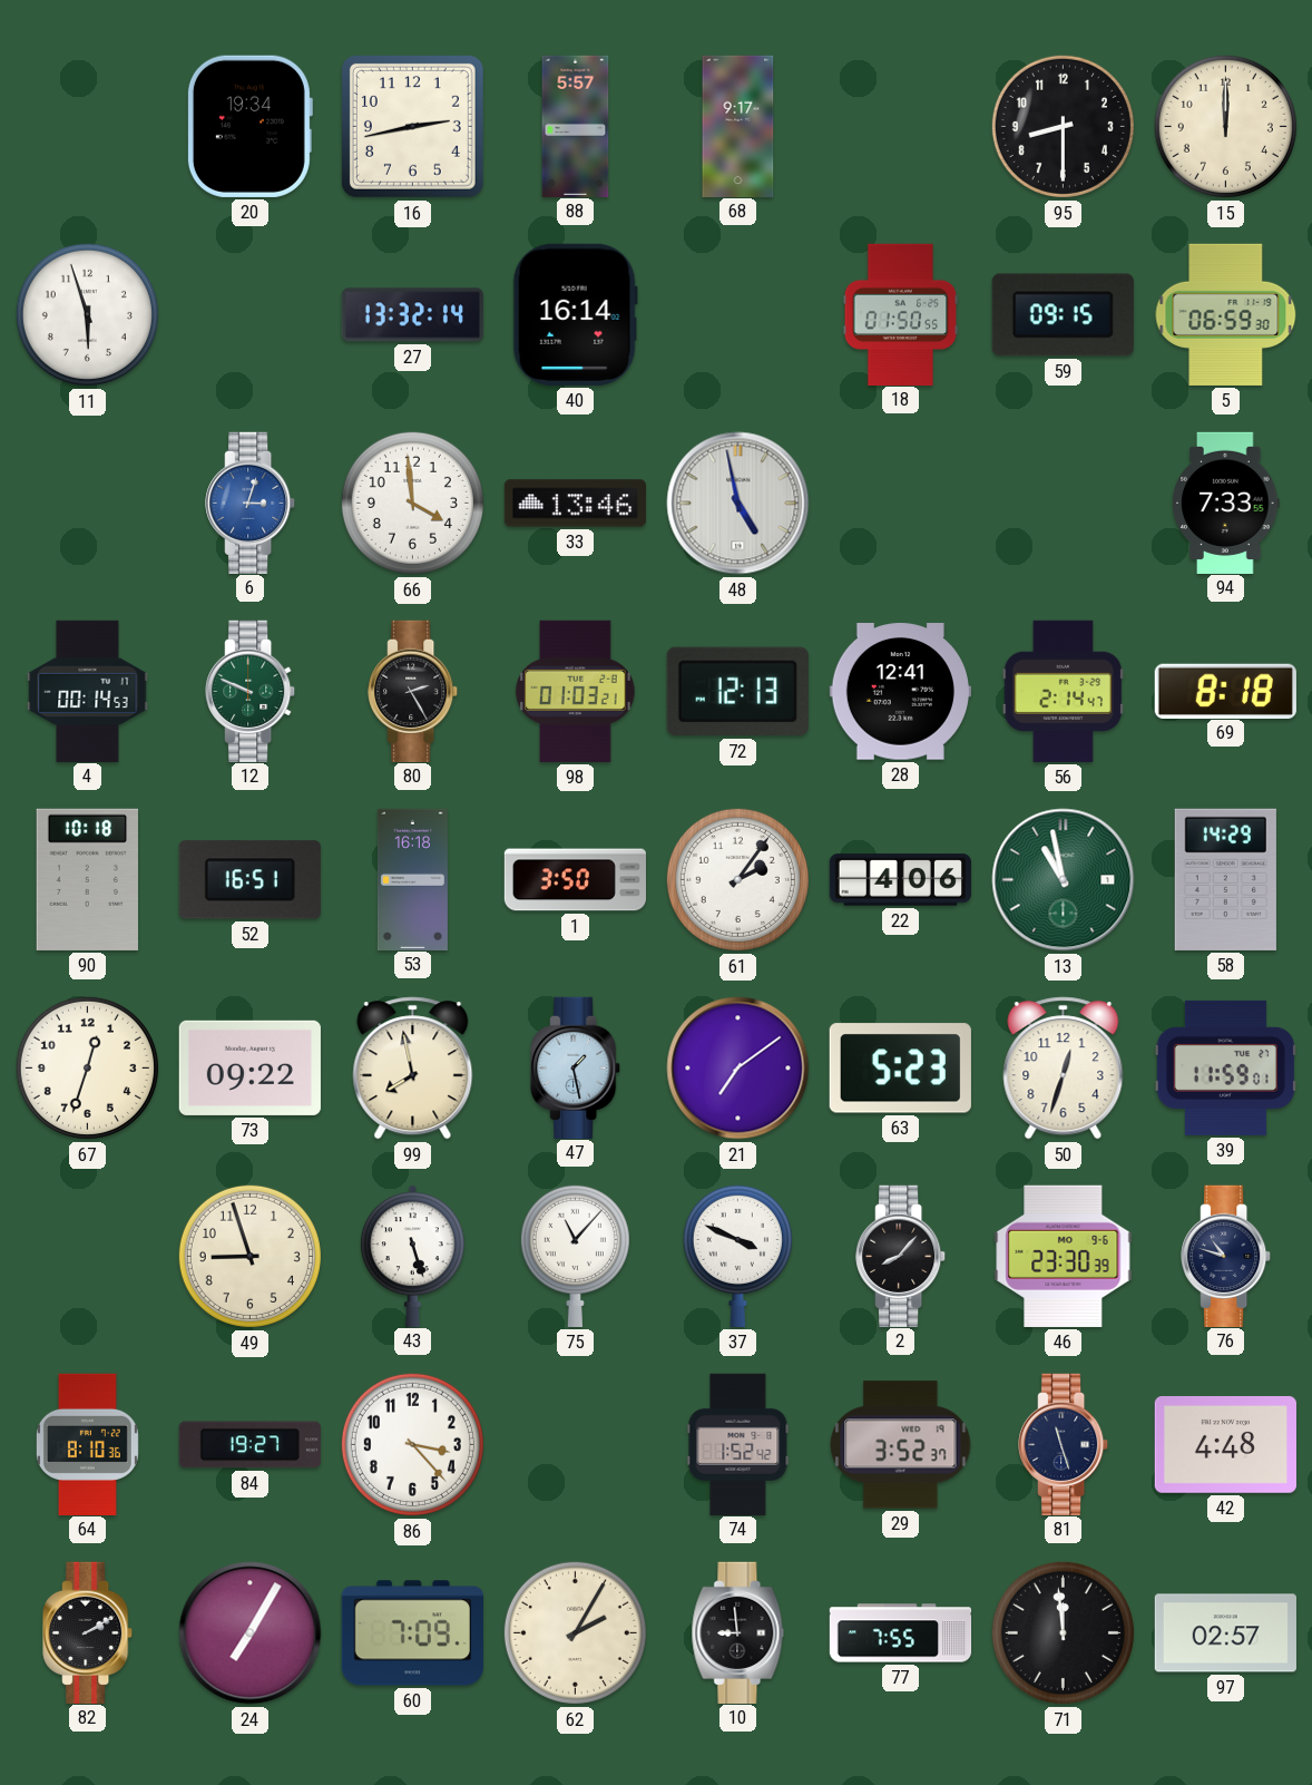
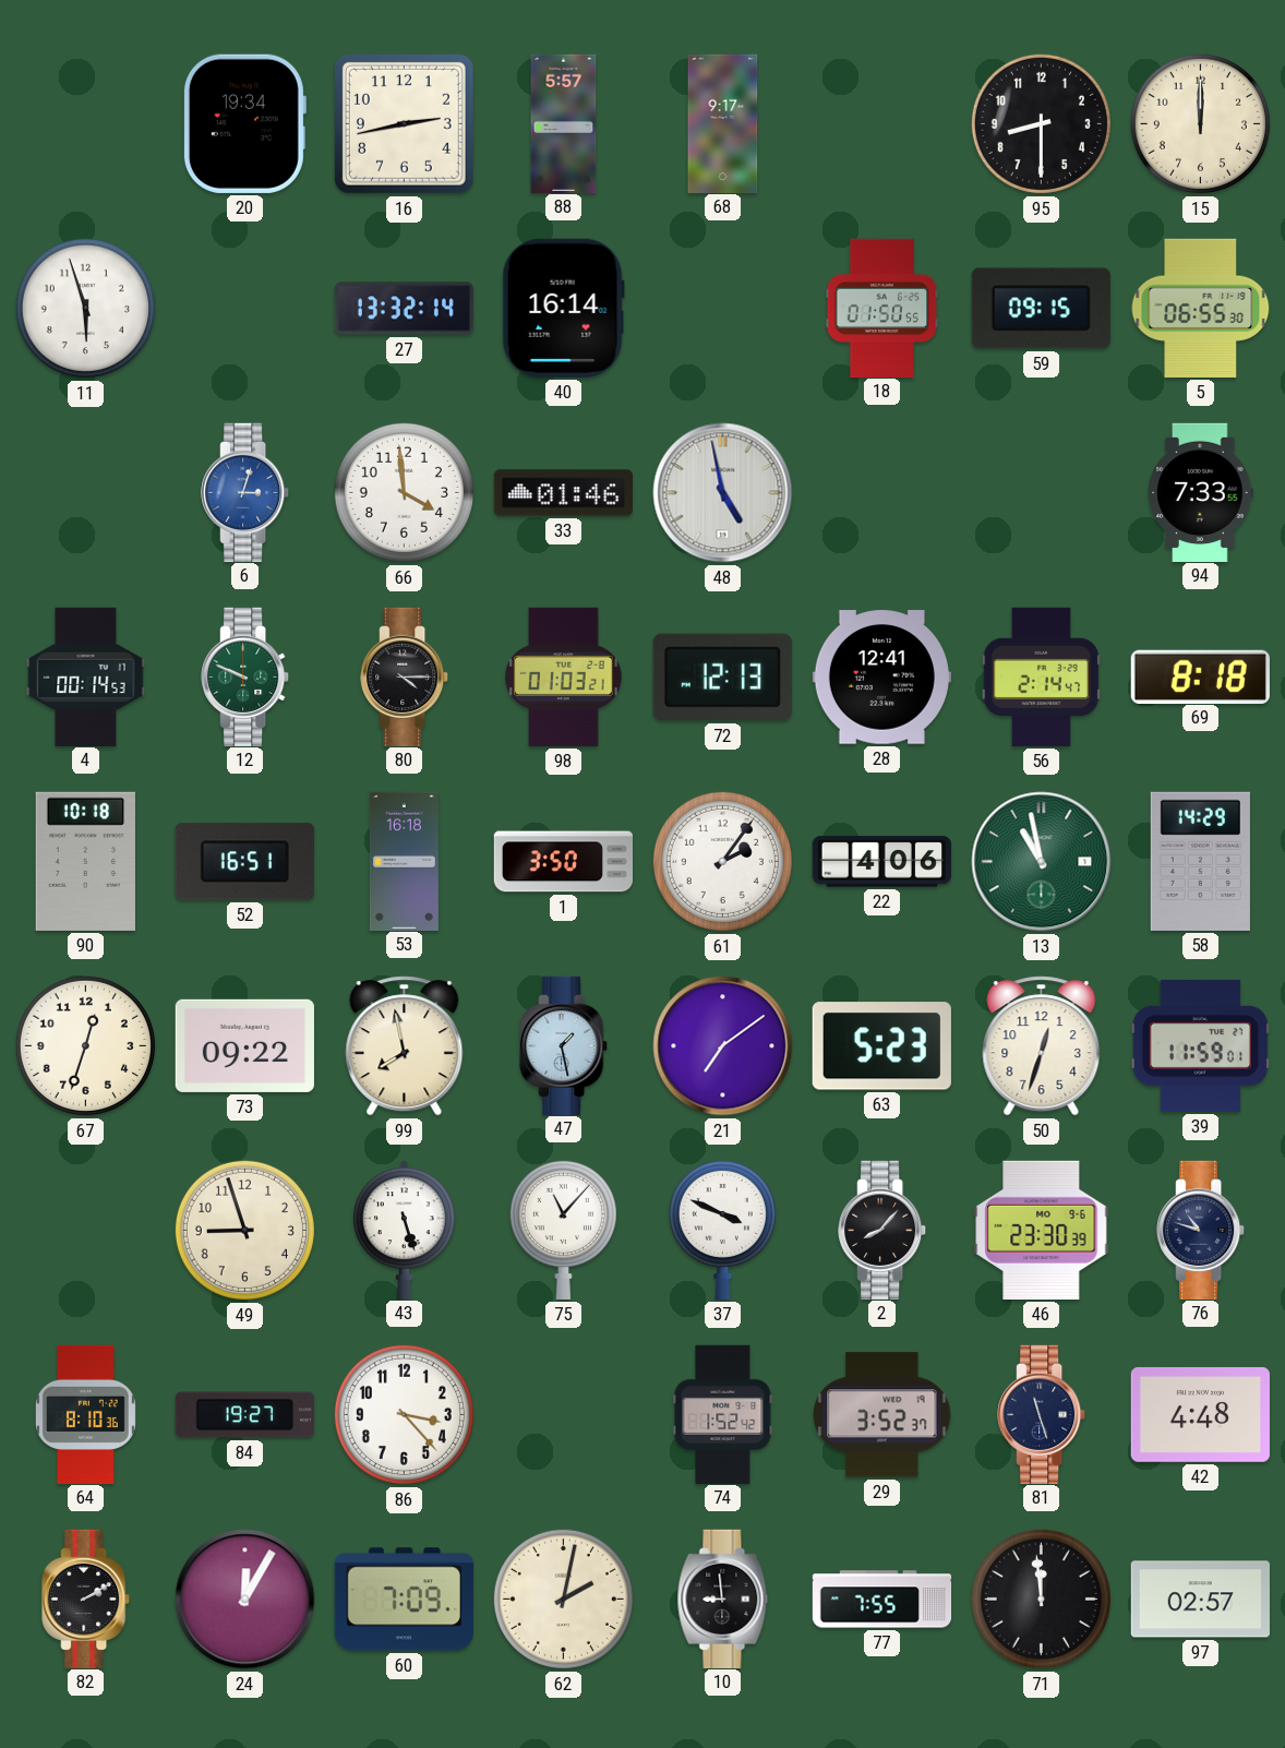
5: 06:59 -> 06:55 (1201, 308)
33: 13:46 -> 01:46 (563, 493)
80: 2:25 -> 4:15 (405, 677)
24: 7:05 -> 12:05 (245, 1600)
62: 2:05 -> 2:02 (563, 1599)
